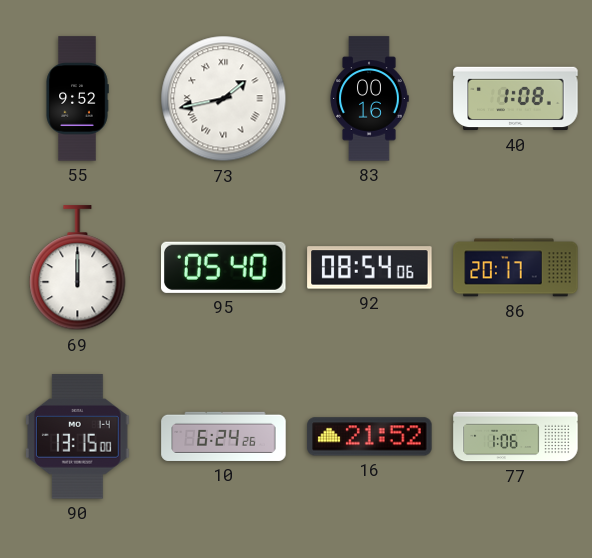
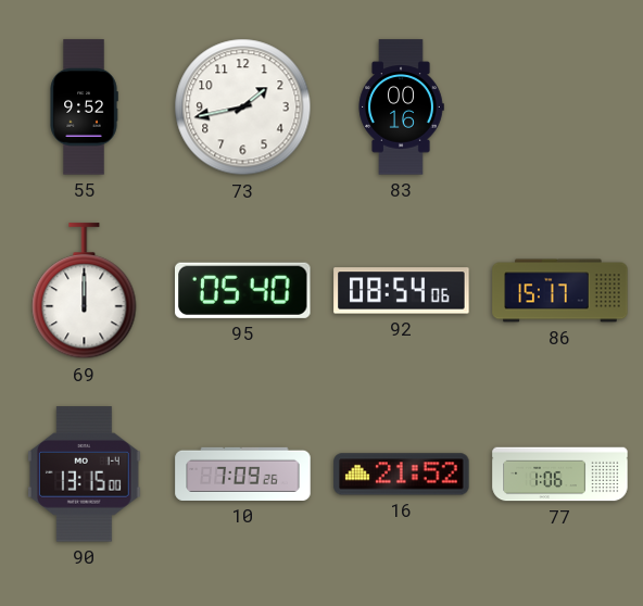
73 numerals: Roman -> Arabic (243, 108)
40: 1:08 -> none (516, 99)
86: 20:17 -> 15:17 (560, 291)
10: 6:24 -> 7:09 (243, 474)
